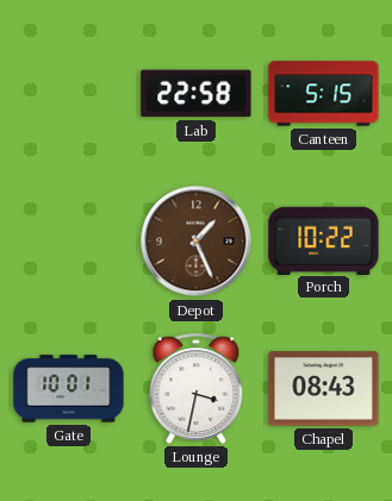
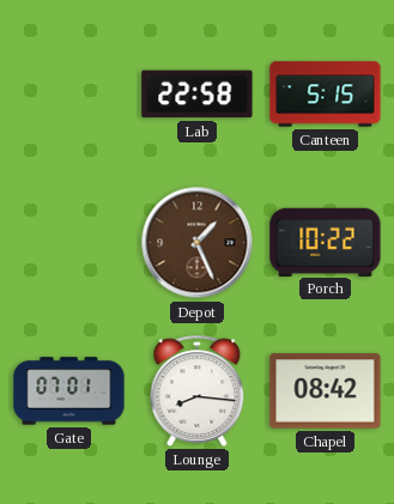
Gate: 10:01 -> 07:01 (69, 391)
Lounge: 3:32 -> 8:16 (198, 390)
Chapel: 08:43 -> 08:42 (326, 391)
